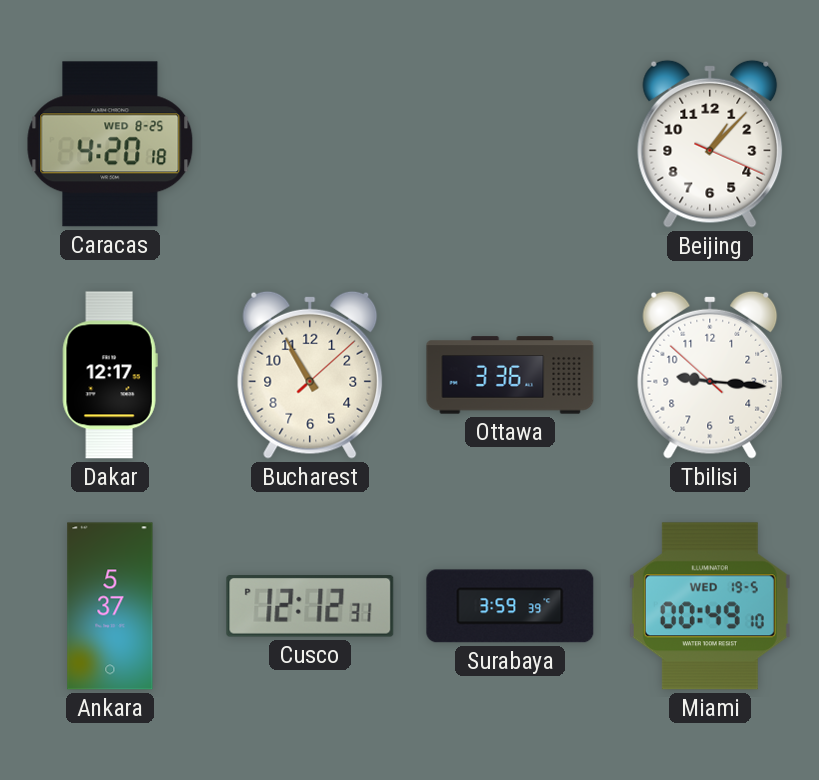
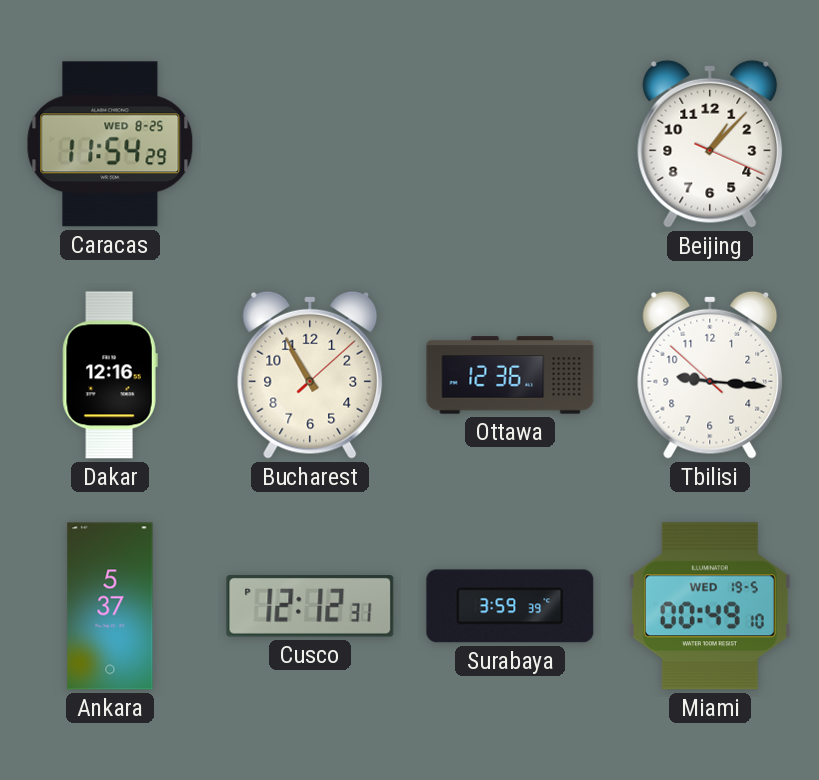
Caracas: 4:20 -> 11:54 (110, 144)
Dakar: 12:17 -> 12:16 (110, 375)
Ottawa: 3:36 -> 12:36 (510, 375)
